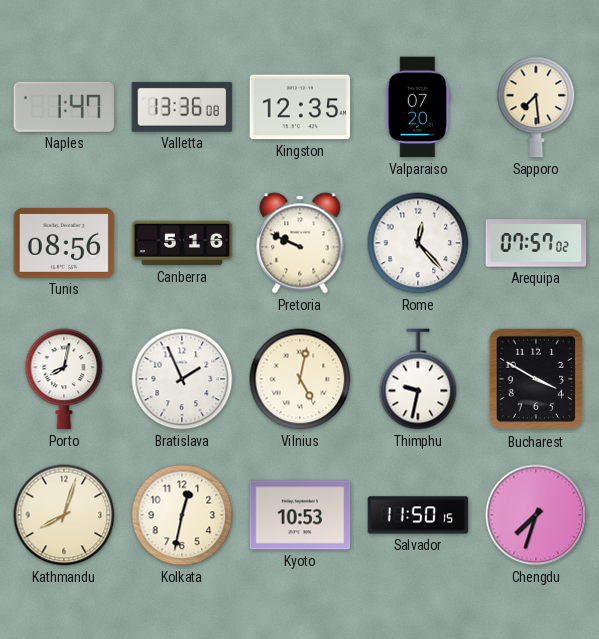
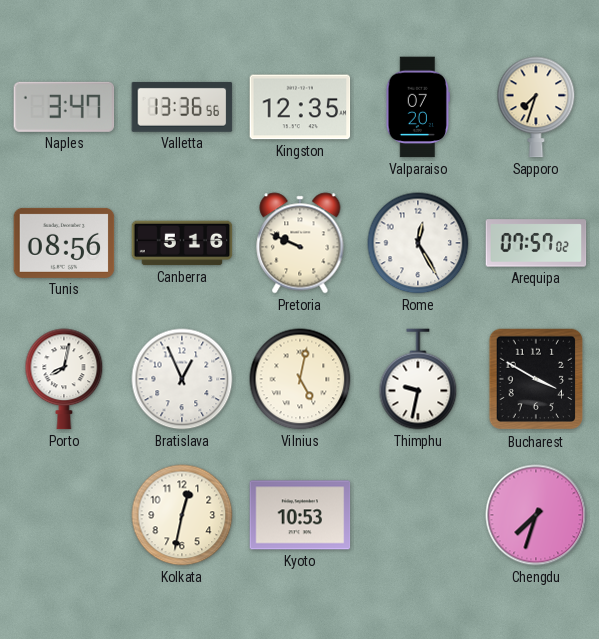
Naples: 1:47 -> 3:47 (64, 107)
Valletta: 13:36:08 -> 13:36:56 (182, 107)
Sapporo: 7:29 -> 7:33 (536, 107)
Rome: 12:23 -> 12:25 (418, 243)
Bratislava: 1:56 -> 12:56 (182, 379)
Kathmandu: 8:03 -> none (64, 515)
Salvador: 11:50 -> none (418, 515)
